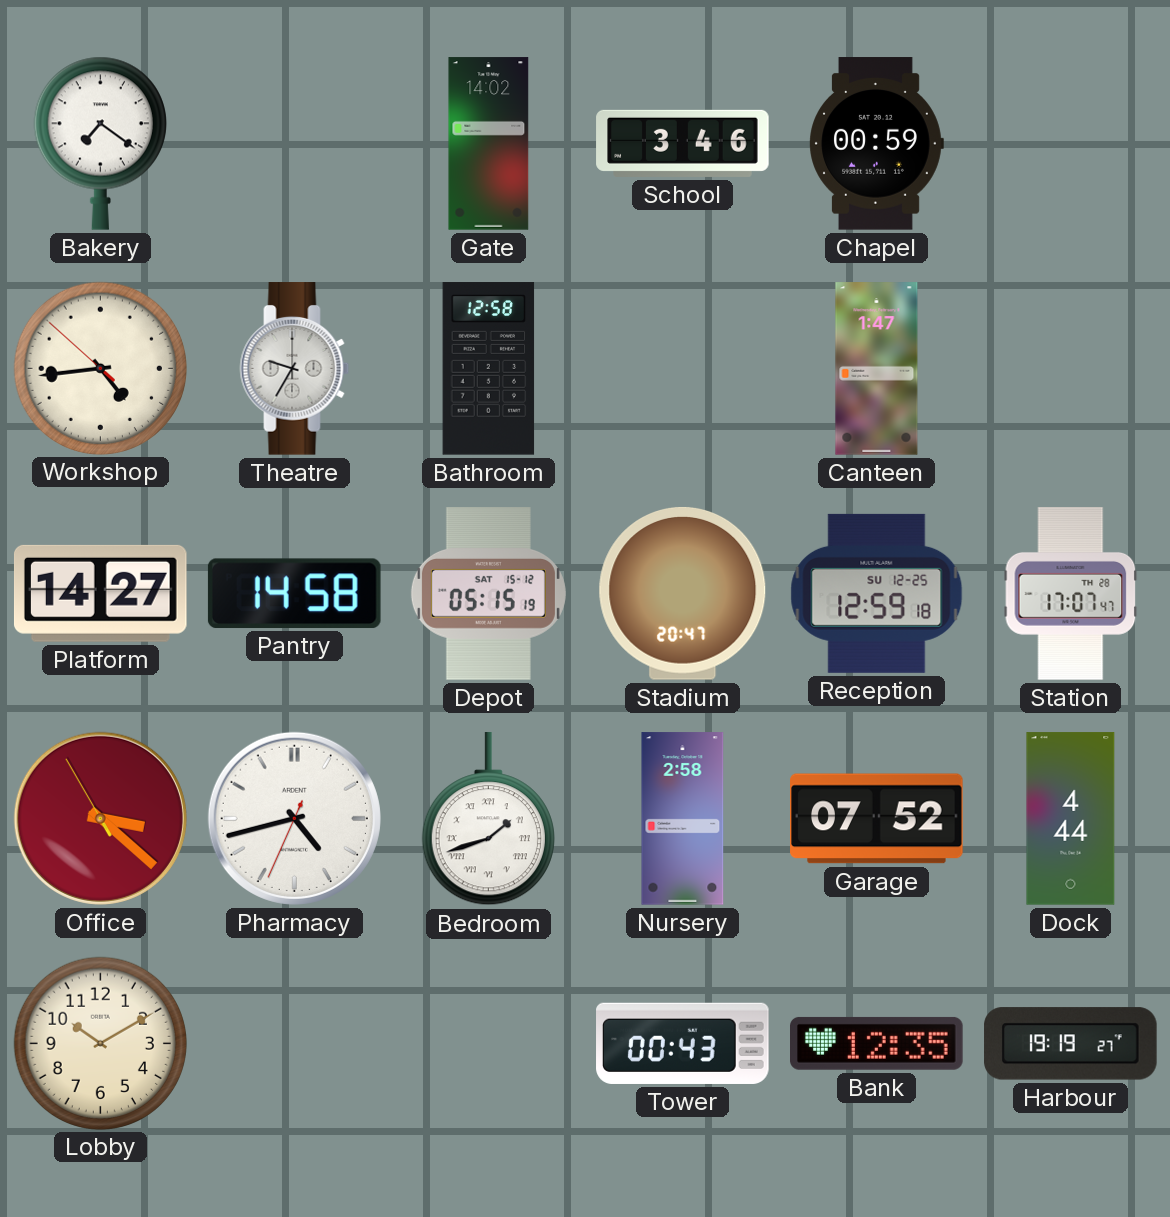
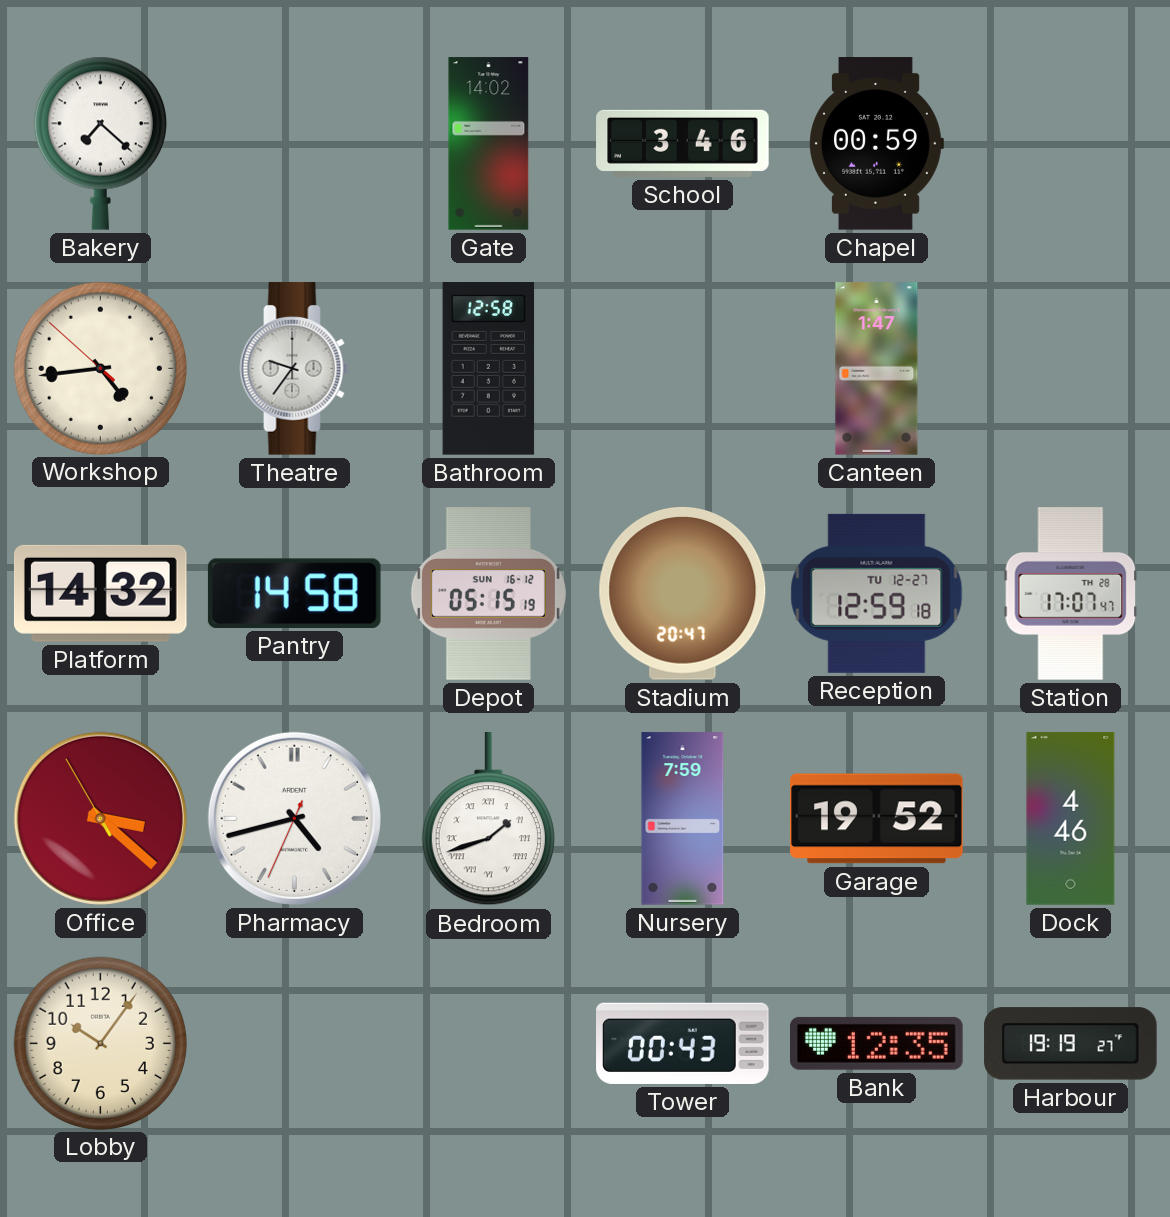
Bakery: 7:21 -> 7:22 (100, 143)
Theatre: 9:35 -> 9:36 (295, 369)
Platform: 14:27 -> 14:32 (100, 593)
Depot date: SAT 15-12 -> SUN 16-12 (488, 594)
Reception date: SU 12-25 -> TU 12-27 (877, 593)
Nursery: 2:58 -> 7:59 (683, 819)
Garage: 07:52 -> 19:52 (877, 819)
Dock: 4:44 -> 4:46 (1071, 819)
Lobby: 10:10 -> 10:06 (100, 1043)
